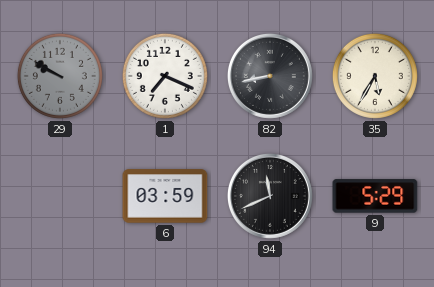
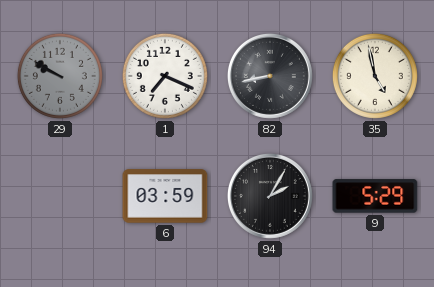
35: 5:35 -> 4:58 (375, 76)
94: 11:41 -> 2:05 (270, 196)
